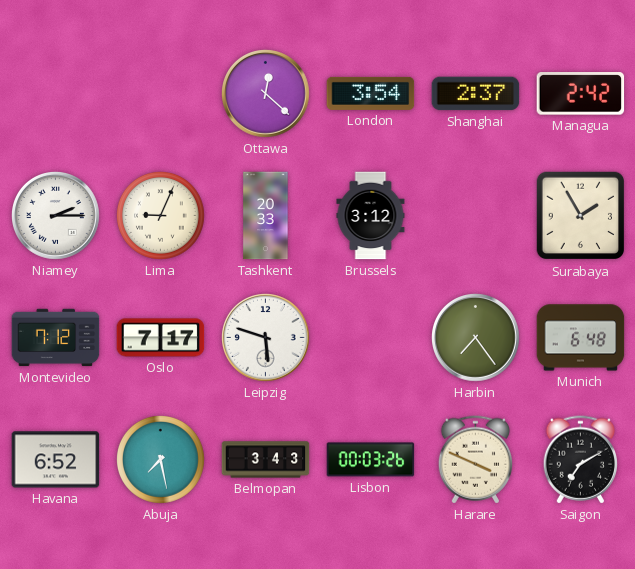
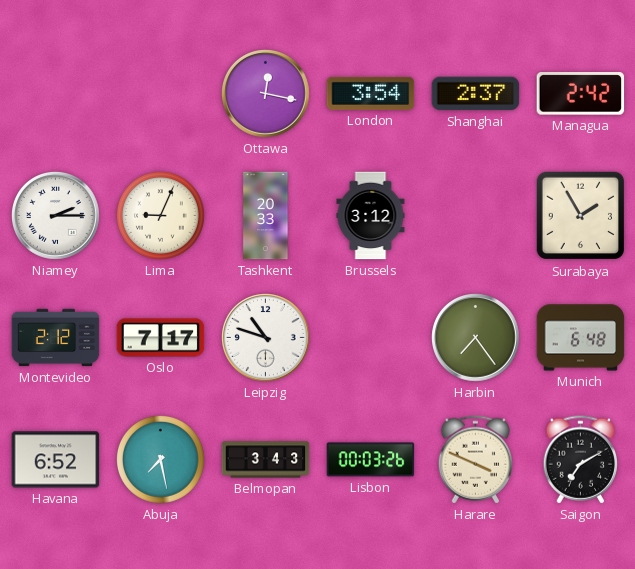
Ottawa: 12:22 -> 12:17 (266, 94)
Montevideo: 7:12 -> 2:12 (56, 338)
Leipzig: 5:48 -> 10:48 (266, 338)
